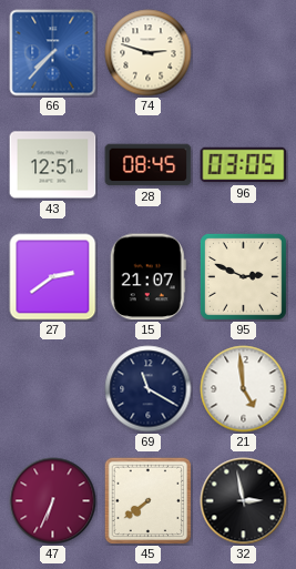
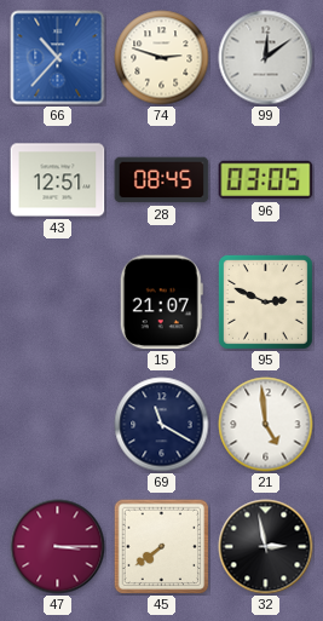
66: 7:37 -> 10:37 (58, 58)
99: none -> 12:09 (266, 58)
27: 2:39 -> none (53, 277)
47: 6:34 -> 3:15 (58, 547)
